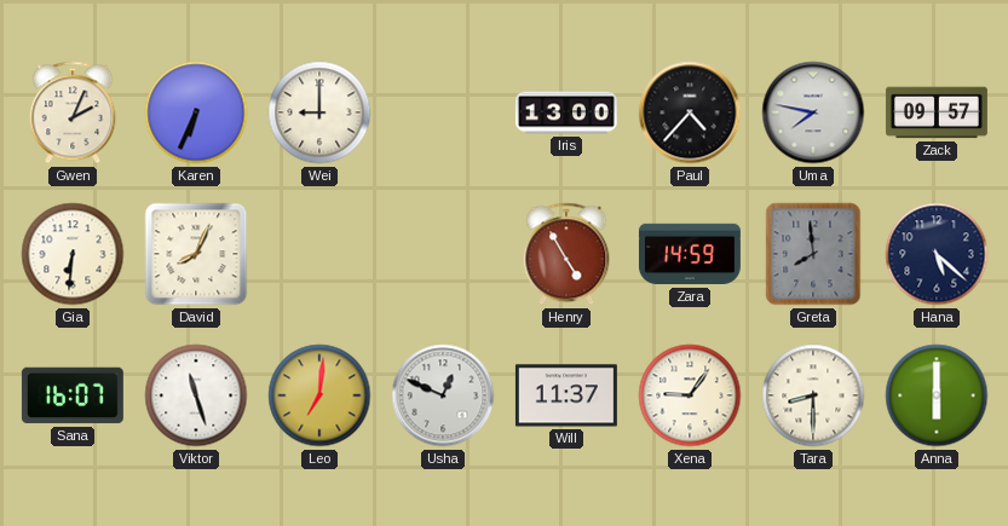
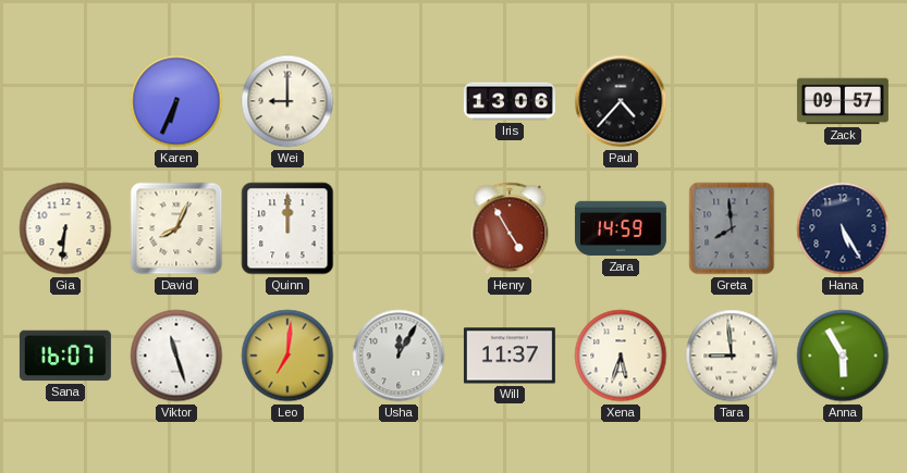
Gwen: 2:04 -> none (73, 112)
Iris: 13:00 -> 13:06 (510, 101)
Uma: 7:47 -> none (813, 112)
Quinn: none -> 12:00 (287, 228)
Hana: 5:22 -> 5:25 (843, 228)
Usha: 12:49 -> 12:05 (399, 356)
Xena: 9:06 -> 5:33 (621, 356)
Tara: 8:30 -> 8:59 (732, 356)
Anna: 6:00 -> 5:55 (843, 356)
